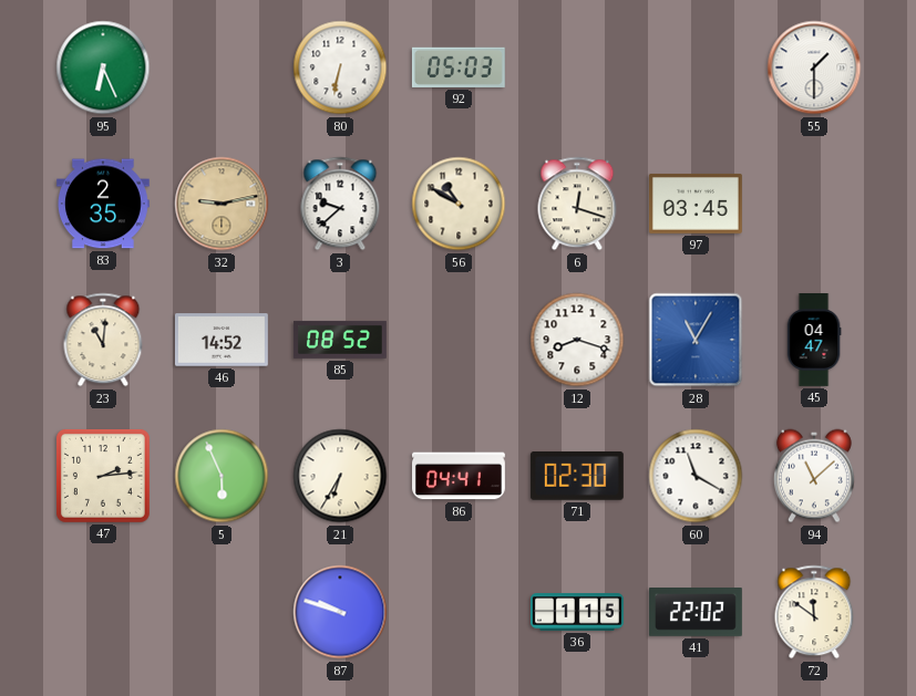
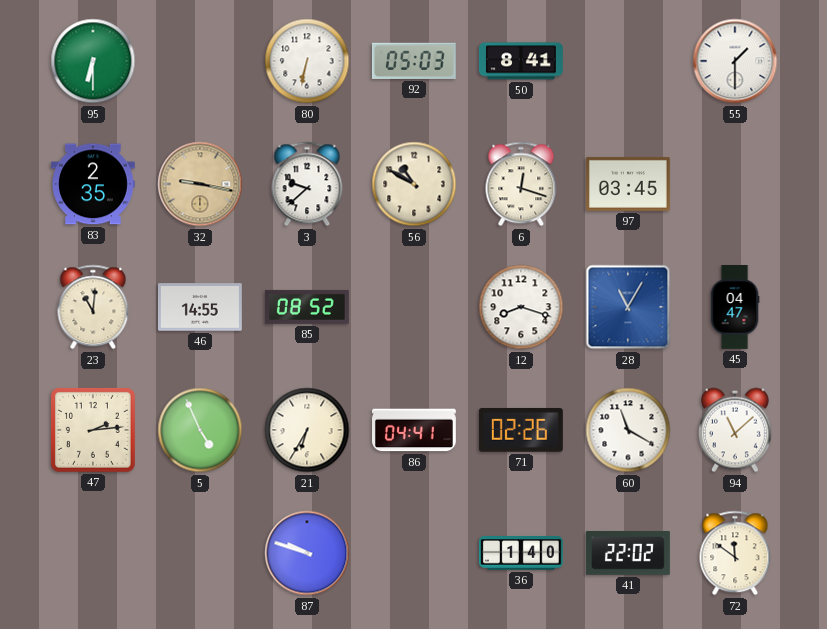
95: 6:26 -> 6:30 (93, 61)
50: none -> 8:41 (521, 61)
32: 9:13 -> 9:17 (200, 184)
46: 14:52 -> 14:55 (200, 307)
5: 5:56 -> 4:56 (200, 430)
71: 02:30 -> 02:26 (521, 430)
36: 1:15 -> 1:40 (521, 553)
